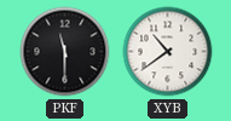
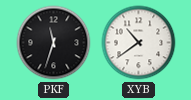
PKF: 11:30 -> 11:33 (54, 43)
